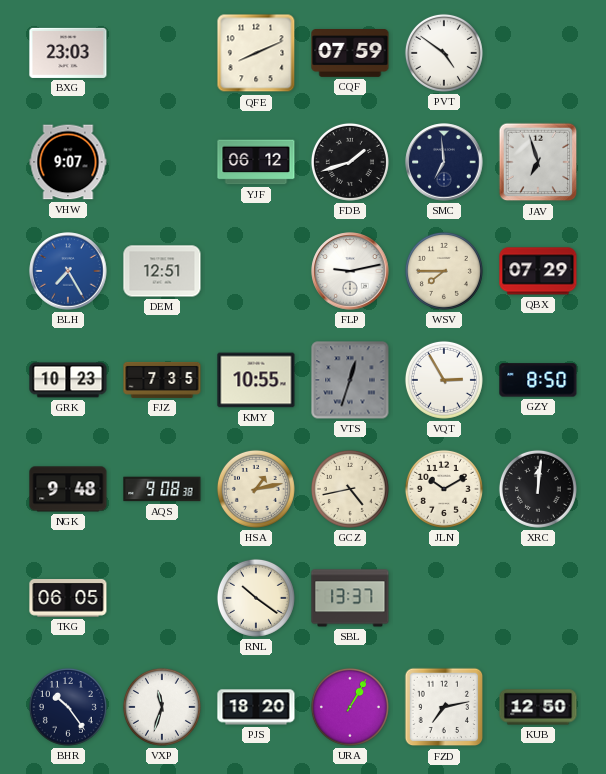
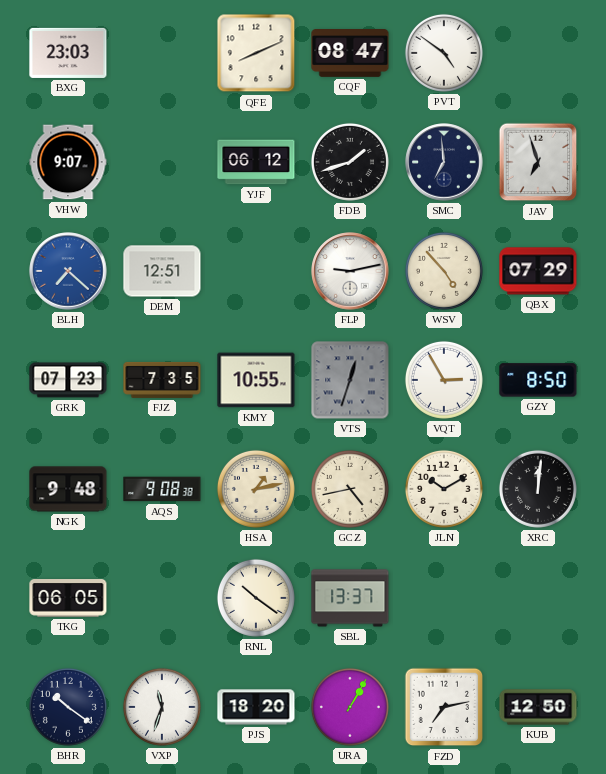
CQF: 07:59 -> 08:47 (350, 54)
BLH: 7:25 -> 7:22 (68, 271)
WSV: 7:45 -> 4:53 (444, 271)
GRK: 10:23 -> 07:23 (68, 380)
BHR: 10:24 -> 10:21 (68, 707)
